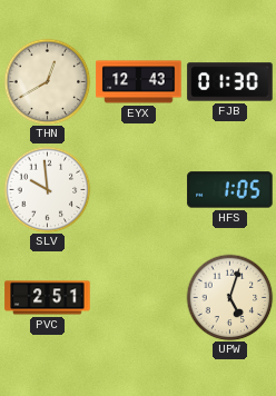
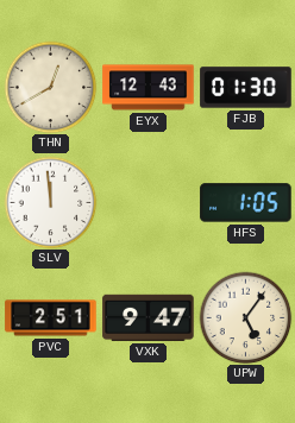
SLV: 9:59 -> 11:59 (50, 202)
VXK: none -> 9:47 (149, 317)
UPW: 5:03 -> 5:06 (245, 317)
